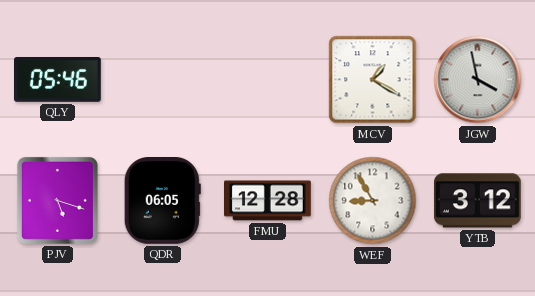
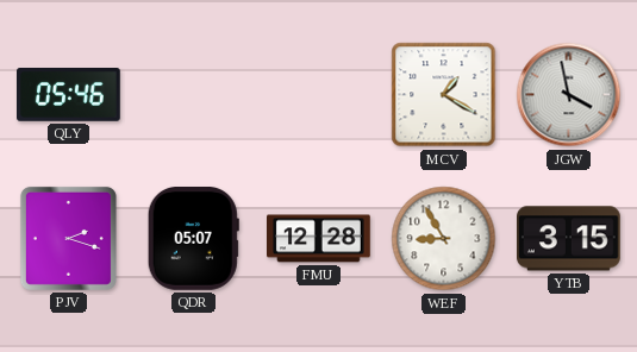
PJV: 5:18 -> 2:18 (68, 238)
QDR: 06:05 -> 05:07 (193, 239)
YTB: 3:12 -> 3:15 (569, 239)
